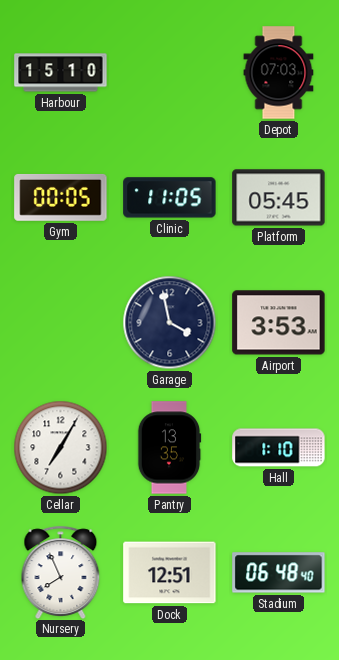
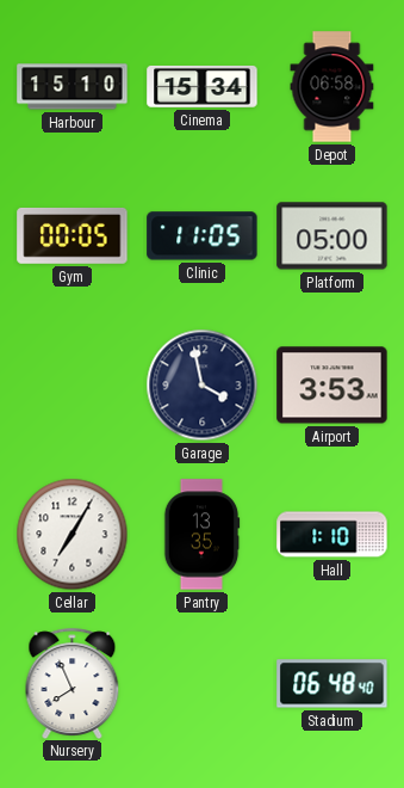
Cinema: none -> 15:34 (203, 86)
Depot: 07:03 -> 06:58 (332, 87)
Platform: 05:45 -> 05:00 (332, 236)
Dock: 12:51 -> none (170, 573)
